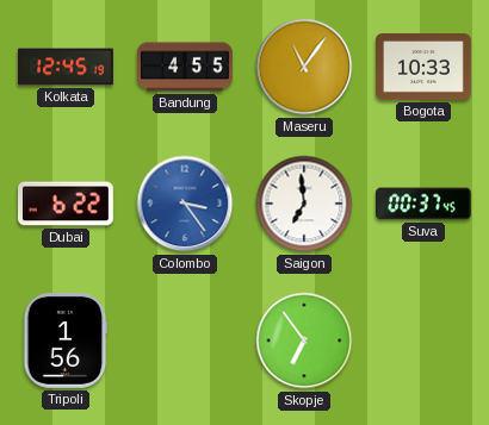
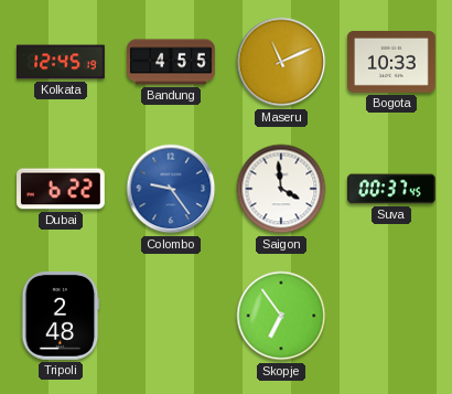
Maseru: 11:06 -> 11:11 (281, 62)
Colombo: 3:24 -> 9:24 (171, 189)
Saigon: 6:59 -> 3:59 (281, 189)
Tripoli: 1:56 -> 2:48 (61, 316)
